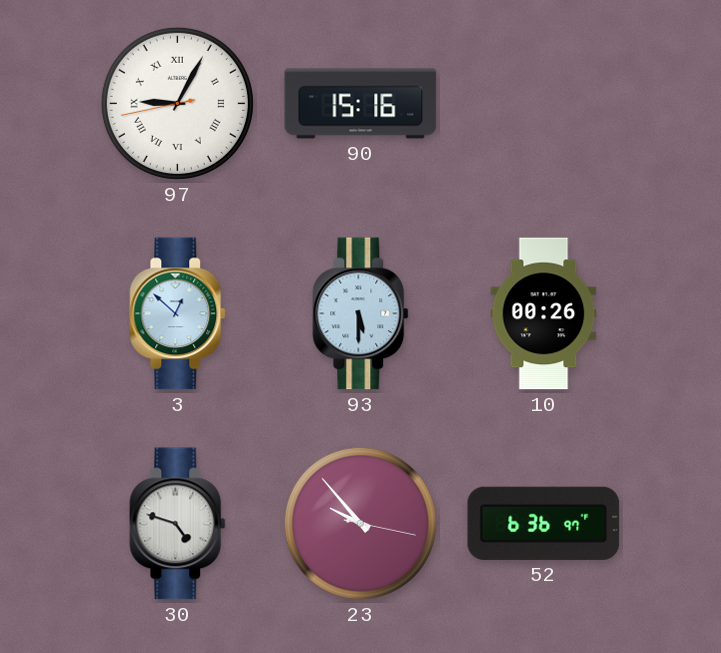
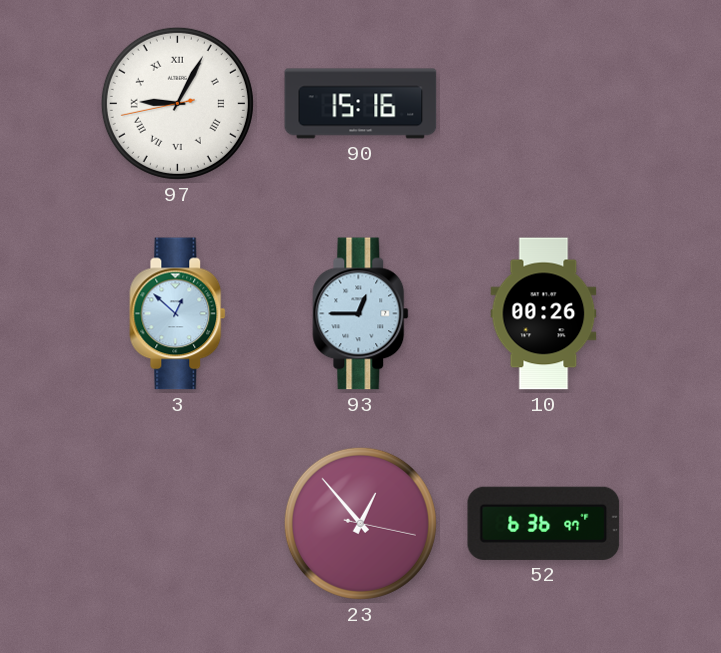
93: 5:30 -> 12:45 (361, 314)
30: 4:48 -> none (178, 524)
23: 9:53 -> 12:53 (360, 523)
